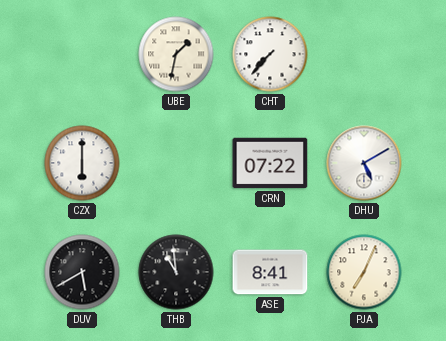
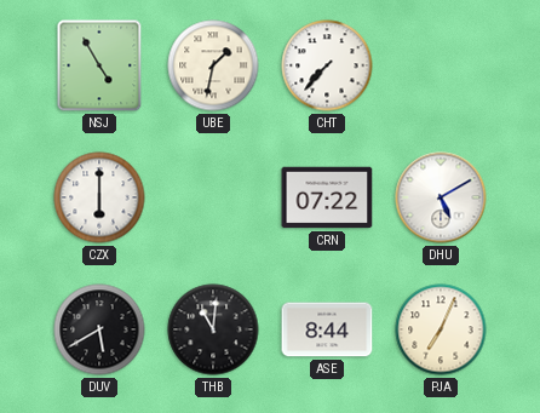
NSJ: none -> 4:55 (99, 65)
THB: 10:59 -> 11:01 (213, 329)
ASE: 8:41 -> 8:44 (327, 329)
